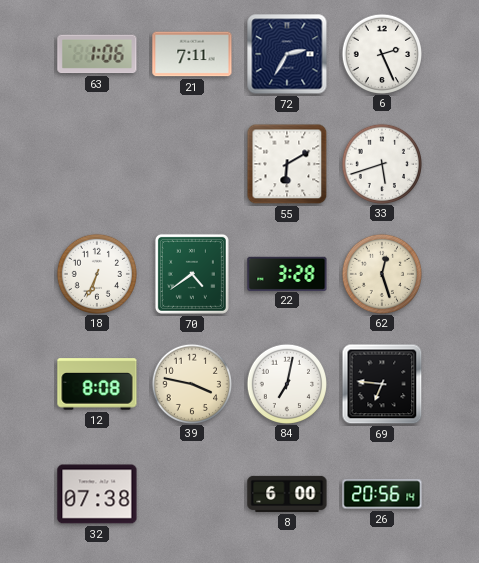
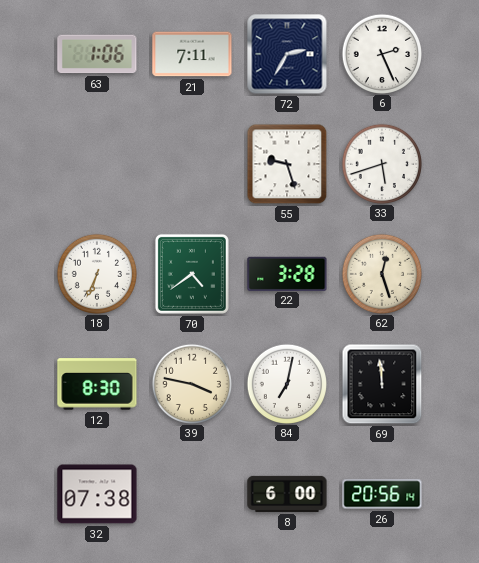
55: 6:10 -> 9:27 (287, 164)
12: 8:08 -> 8:30 (97, 384)
69: 6:46 -> 11:59 (382, 384)
